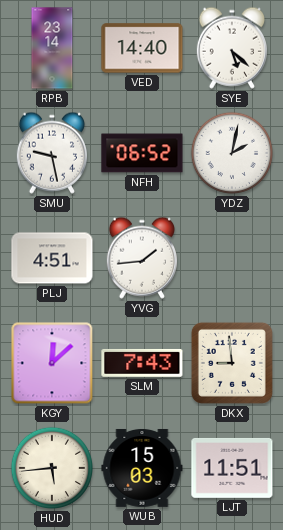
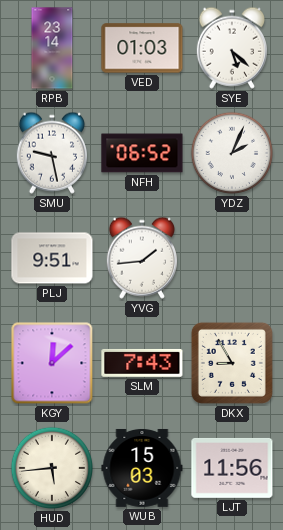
VED: 14:40 -> 01:03 (142, 48)
YDZ: 2:02 -> 2:04 (232, 153)
PLJ: 4:51 -> 9:51 (52, 258)
DKX: 8:59 -> 8:55 (232, 363)
LJT: 11:51 -> 11:56 (232, 468)
